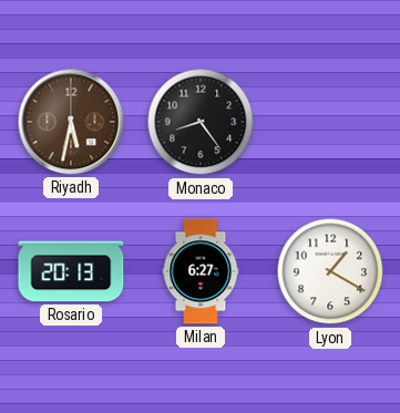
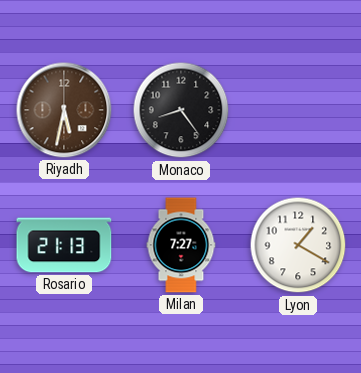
Rosario: 20:13 -> 21:13 (64, 245)
Milan: 6:27 -> 7:27 (181, 245)
